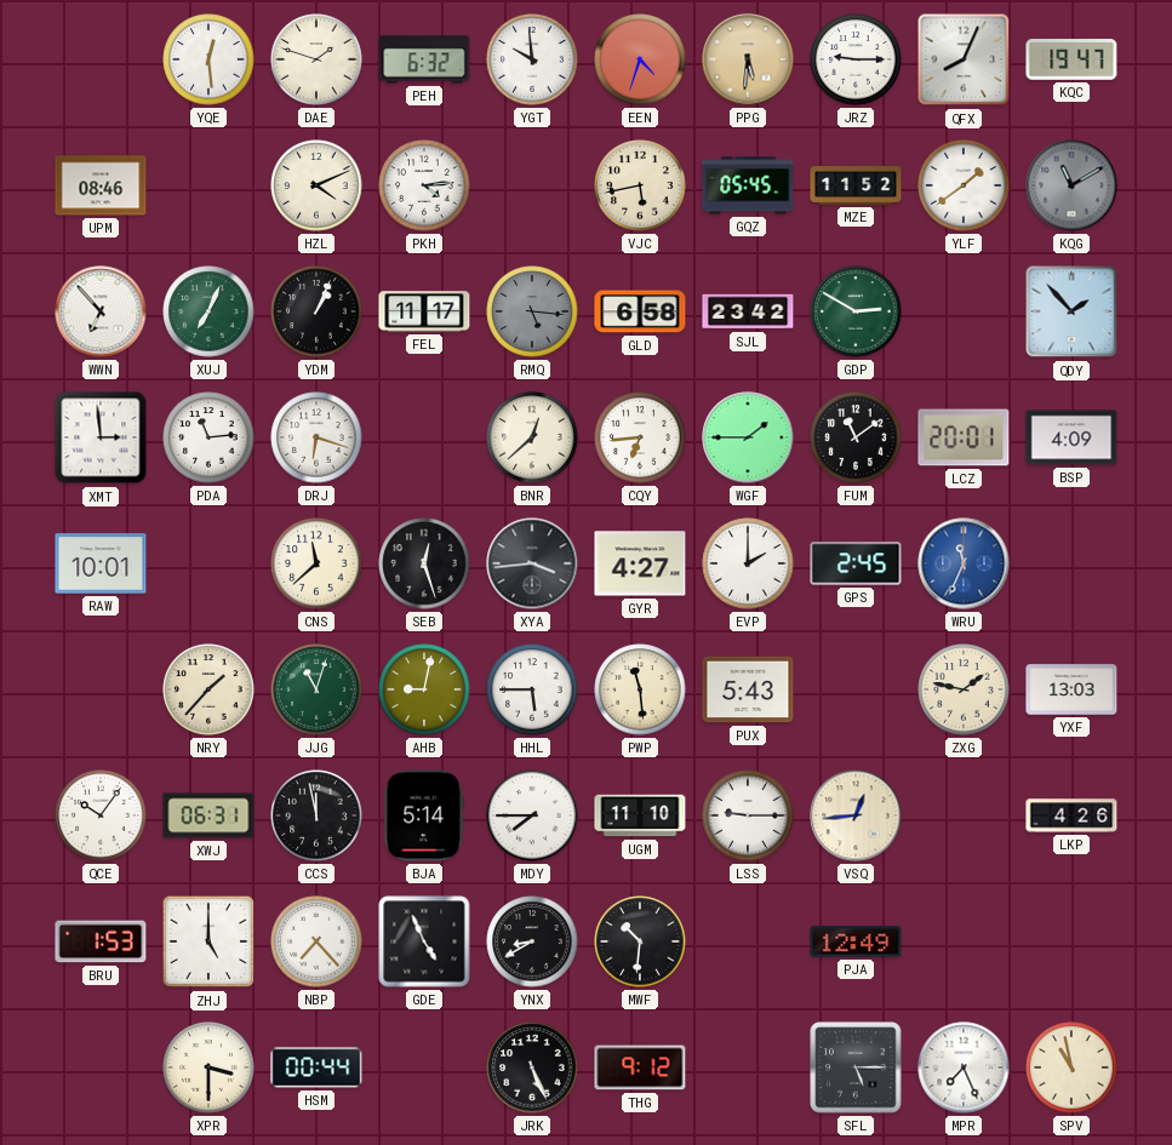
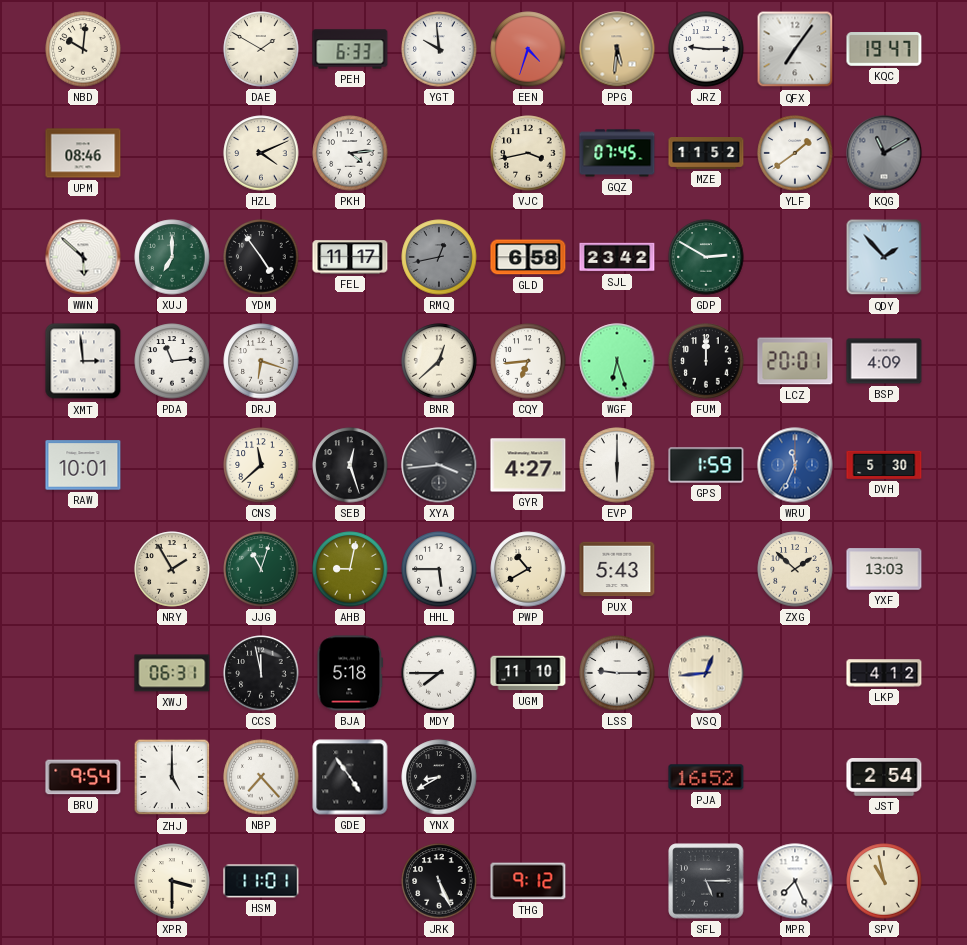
NBD: none -> 10:01 (83, 49)
YQE: 12:29 -> none (208, 59)
DAE: 1:48 -> 1:50 (261, 49)
PEH: 6:32 -> 6:33 (350, 49)
QFX: 8:04 -> 7:06 (795, 49)
VJC: 5:43 -> 3:43 (528, 153)
GQZ: 05:45 -> 07:45 (617, 153)
WWN: 6:53 -> 5:52 (83, 257)
XUJ: 7:04 -> 7:00 (172, 257)
YDM: 1:04 -> 4:54 (261, 257)
RMQ: 5:16 -> 12:43 (439, 257)
WGF: 1:45 -> 6:27 (617, 361)
FUM: 11:09 -> 12:00 (706, 361)
EVP: 2:00 -> 6:00 (617, 465)
GPS: 2:45 -> 1:59 (706, 465)
DVH: none -> 5:30 (884, 465)
NRY: 1:37 -> 1:55 (172, 569)
PWP: 11:29 -> 10:40 (528, 569)
ZXG: 1:47 -> 1:52 (795, 569)
QCE: 10:06 -> none (101, 815)
BJA: 5:14 -> 5:18 (350, 673)
LKP: 4:26 -> 4:12 (884, 673)
BRU: 1:53 -> 9:54 (83, 777)
GDE: 4:56 -> 4:54 (350, 777)
MWF: 10:31 -> none (640, 941)
PJA: 12:49 -> 16:52 (706, 777)
JST: none -> 2:54 (884, 778)
HSM: 00:44 -> 11:01 (261, 881)
